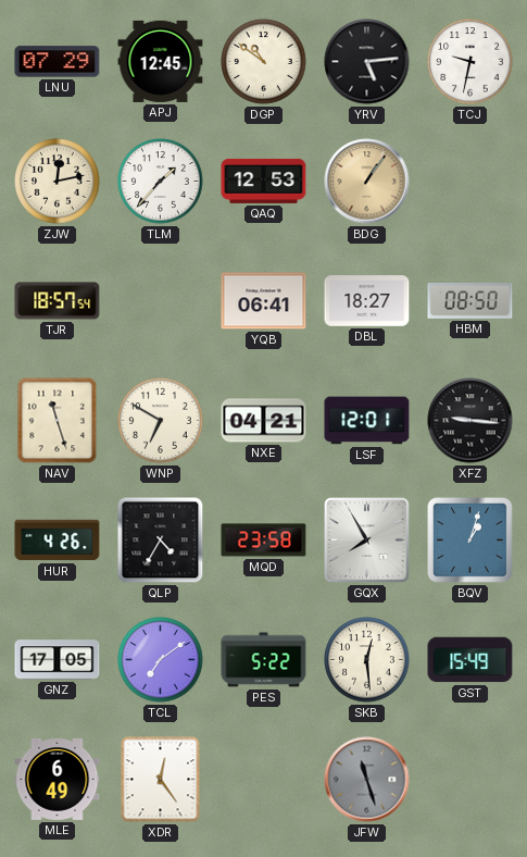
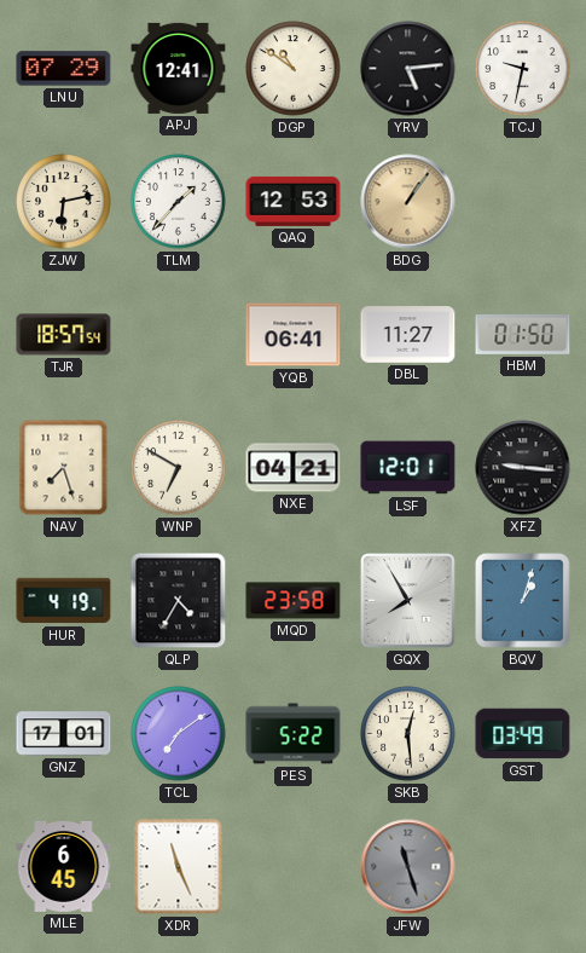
APJ: 12:45 -> 12:41 (179, 68)
ZJW: 12:13 -> 6:13 (64, 202)
DBL: 18:27 -> 11:27 (408, 335)
HBM: 08:50 -> 01:50 (523, 334)
NAV: 11:27 -> 7:27 (64, 468)
HUR: 4:26 -> 4:19 (64, 601)
GNZ: 17:05 -> 17:01 (64, 734)
GST: 15:49 -> 03:49 (523, 734)
MLE: 6:49 -> 6:45 (64, 866)
XDR: 12:24 -> 11:26 (179, 867)
